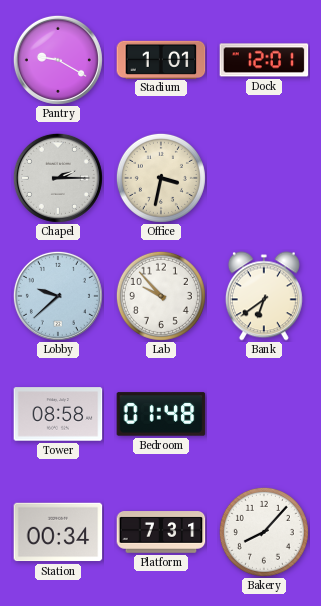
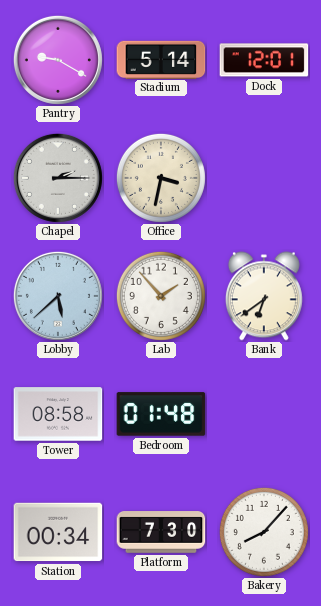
Stadium: 1:01 -> 5:14 (161, 59)
Lobby: 9:38 -> 5:38 (58, 296)
Lab: 9:53 -> 1:53 (161, 296)
Platform: 7:31 -> 7:30 (161, 532)
